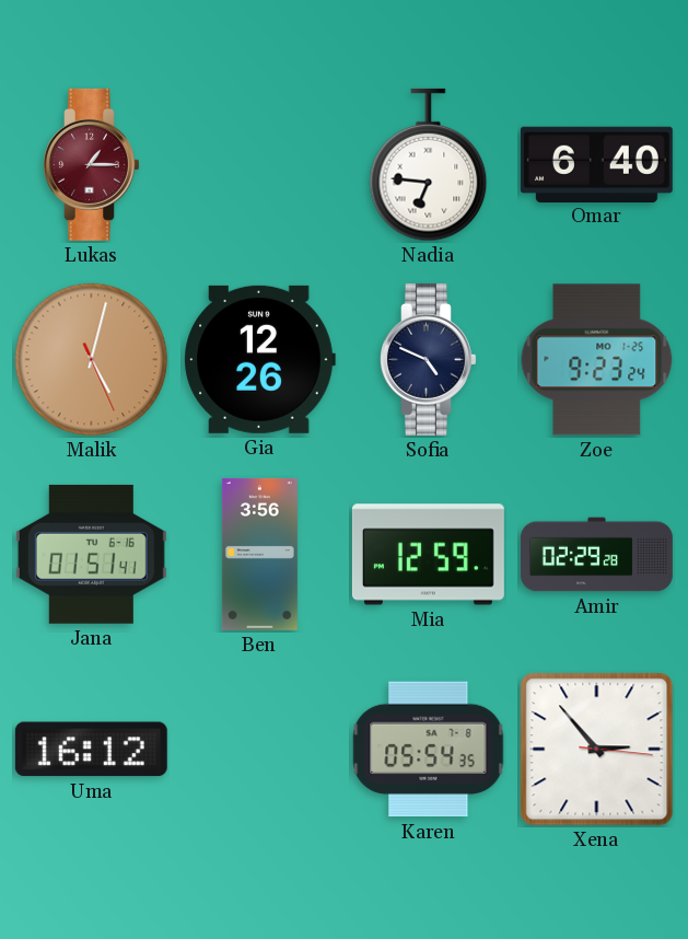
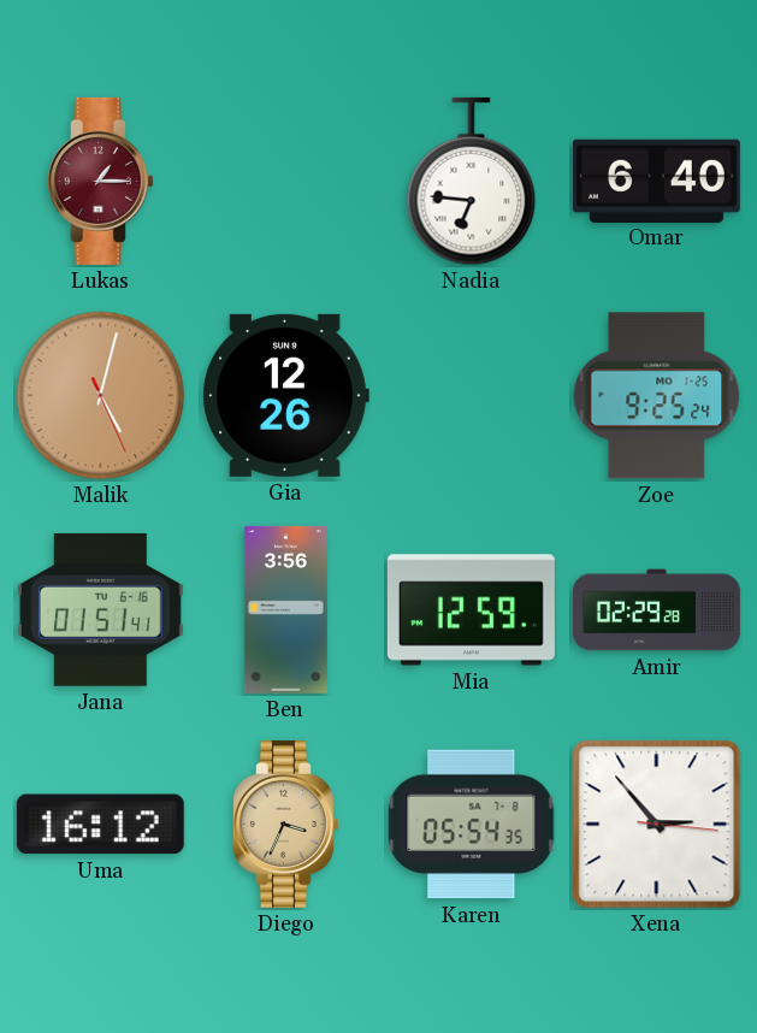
Sofia: 4:49 -> none (429, 359)
Zoe: 9:23 -> 9:25 (657, 396)
Diego: none -> 3:34 (286, 824)
